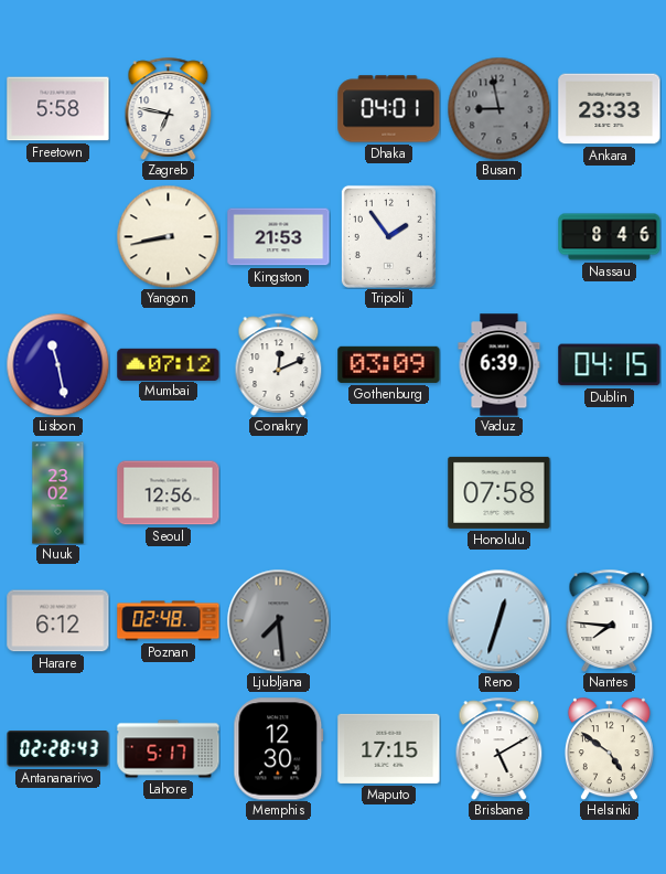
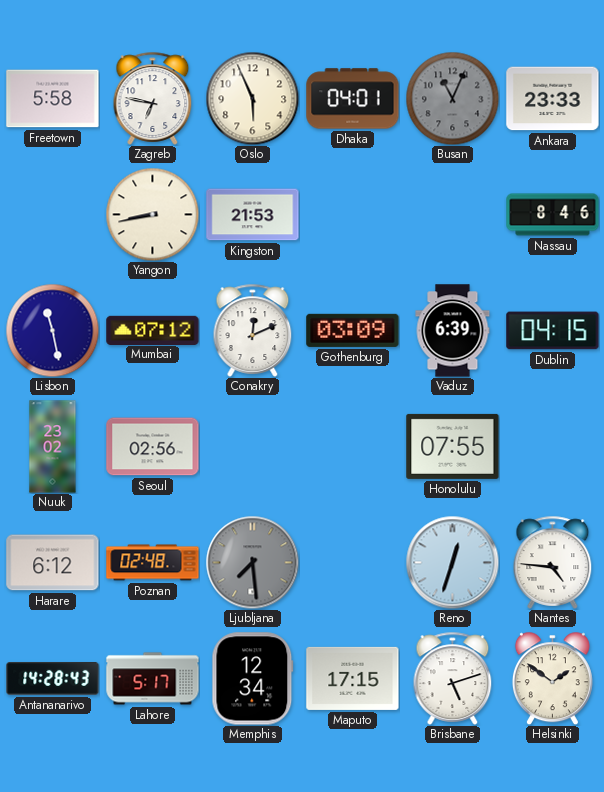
Oslo: none -> 5:56 (252, 98)
Busan: 8:58 -> 11:04 (452, 98)
Tripoli: 1:54 -> none (388, 236)
Seoul: 12:56 -> 02:56 (153, 447)
Honolulu: 07:58 -> 07:55 (453, 446)
Nantes: 7:46 -> 4:46 (553, 562)
Antananarivo: 02:28 -> 14:28 (53, 679)
Memphis: 12:30 -> 12:34 (253, 679)
Brisbane: 5:10 -> 5:12 (453, 678)
Helsinki: 4:51 -> 1:51 (552, 678)
